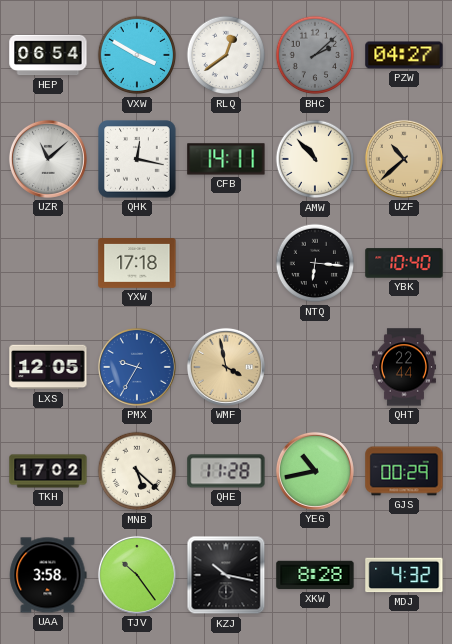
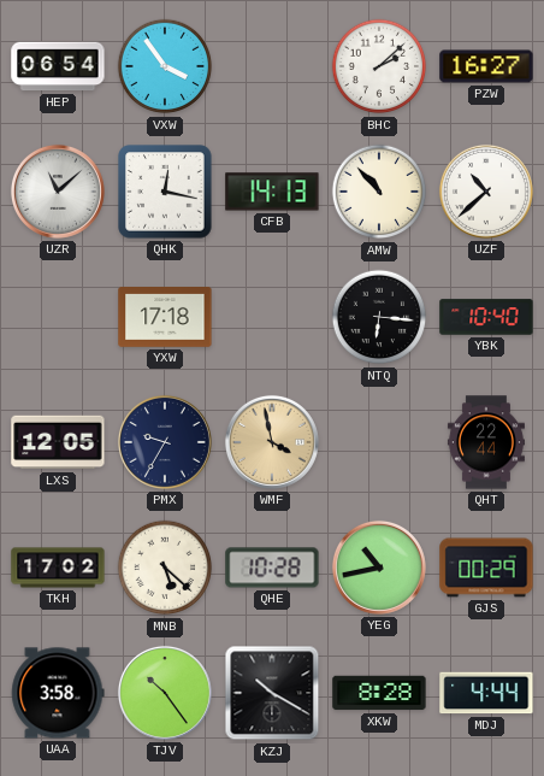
VXW: 3:50 -> 3:54 (165, 66)
RLQ: 12:39 -> none (226, 55)
BHC dial: grey -> white (379, 66)
PZW: 04:27 -> 16:27 (486, 66)
CFB: 14:11 -> 14:13 (272, 192)
UZF dial: champagne -> white (486, 192)
PMX dial: blue -> navy (165, 442)
QHE: 11:28 -> 10:28 (272, 568)
KZJ: 10:17 -> 10:20 (272, 693)
MDJ: 4:32 -> 4:44 (486, 693)
